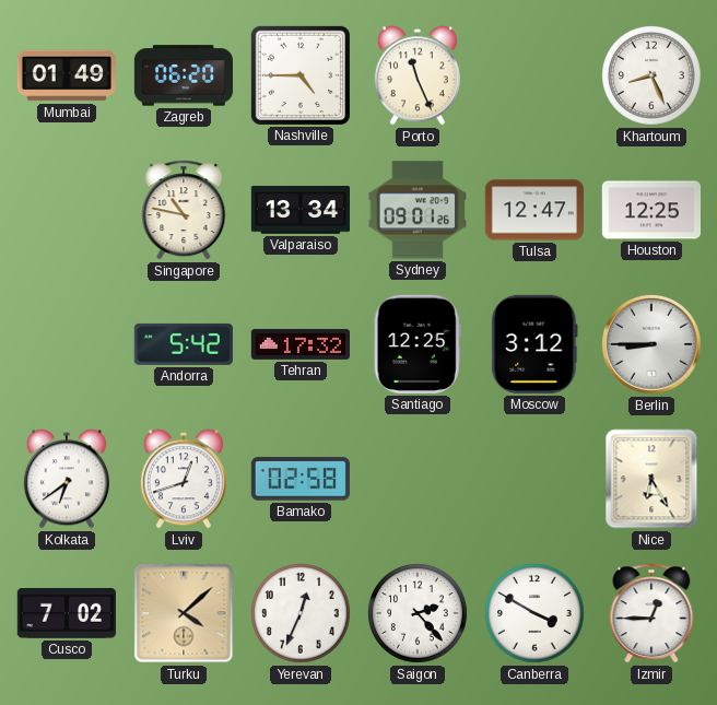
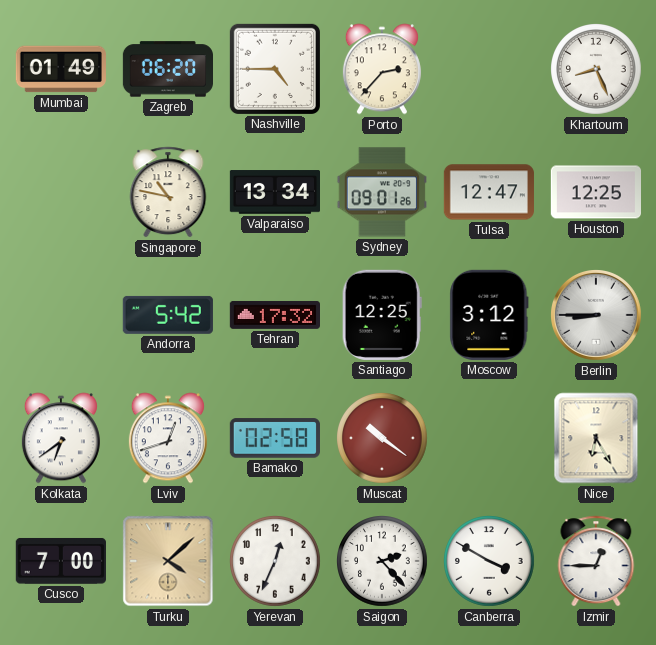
Porto: 11:26 -> 2:37 (382, 69)
Muscat: none -> 10:21 (383, 439)
Cusco: 7:02 -> 7:00 (61, 561)
